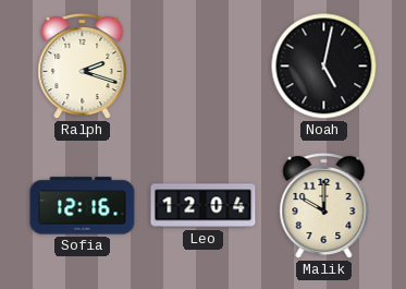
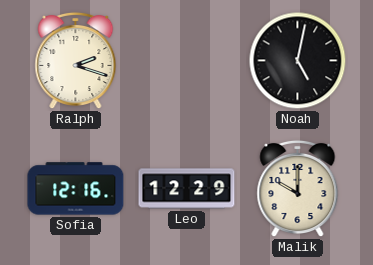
Leo: 12:04 -> 12:29 (187, 189)
